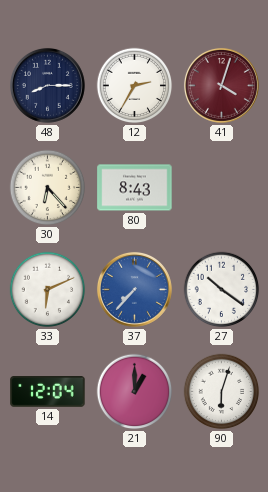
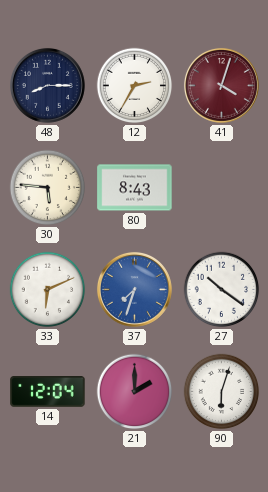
30: 6:23 -> 5:46 (48, 188)
37: 7:37 -> 7:33 (134, 289)
21: 1:00 -> 2:00 (135, 392)
